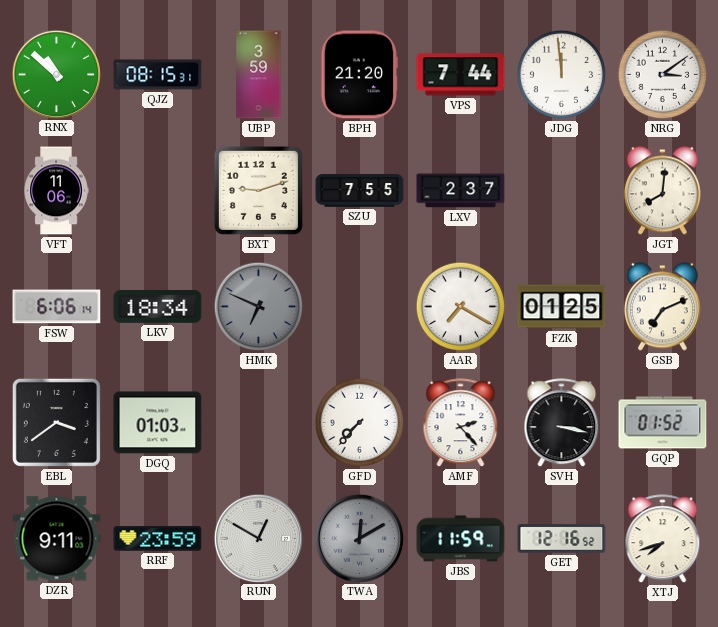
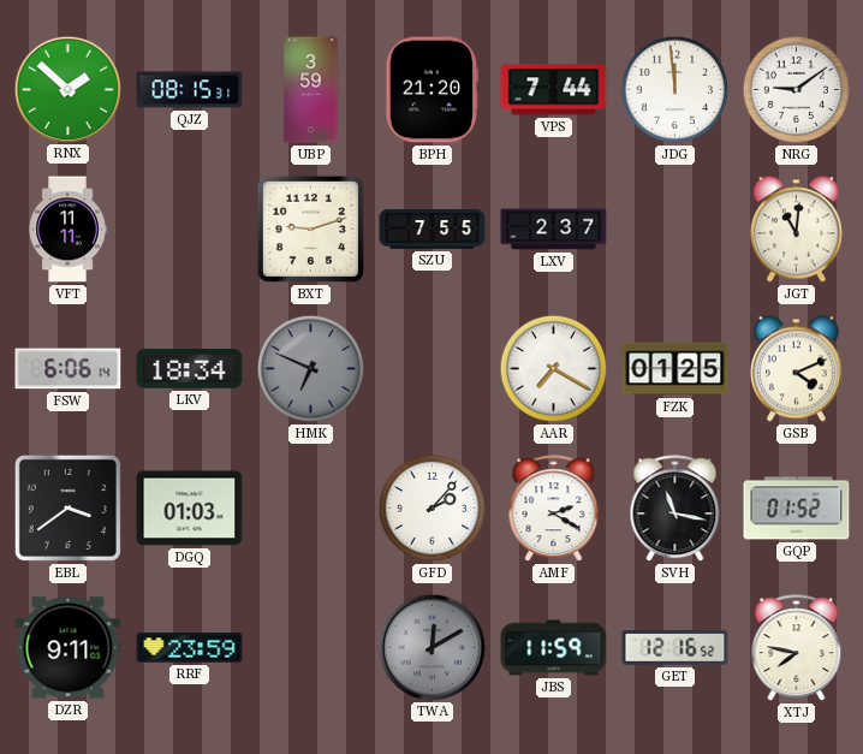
RNX: 10:52 -> 1:52 (67, 89)
NRG: 3:09 -> 9:09 (797, 90)
VFT: 11:06 -> 11:11 (67, 230)
JGT: 8:01 -> 11:01 (796, 230)
GSB: 7:11 -> 4:11 (796, 369)
GFD: 7:37 -> 2:07 (433, 509)
AMF: 2:23 -> 2:20 (554, 509)
SVH: 3:17 -> 11:17 (675, 509)
RUN: 12:50 -> none (258, 538)
XTJ: 7:42 -> 7:47 (797, 648)
